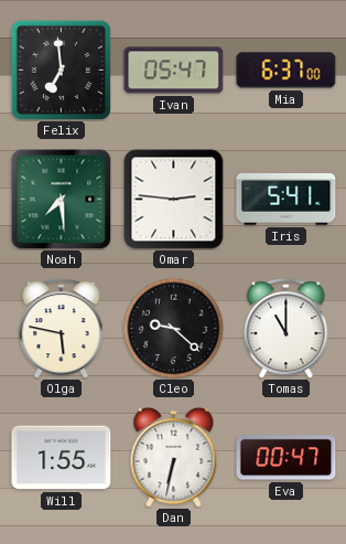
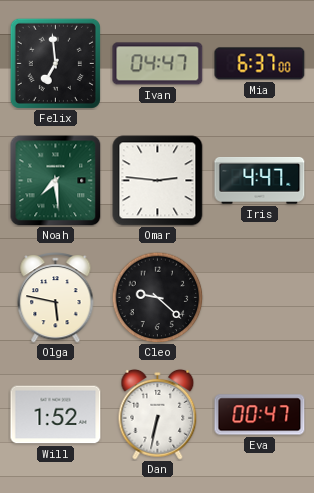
Ivan: 05:47 -> 04:47 (158, 64)
Iris: 5:41 -> 4:47 (260, 180)
Tomas: 11:00 -> none (286, 329)
Will: 1:55 -> 1:52 (56, 415)
